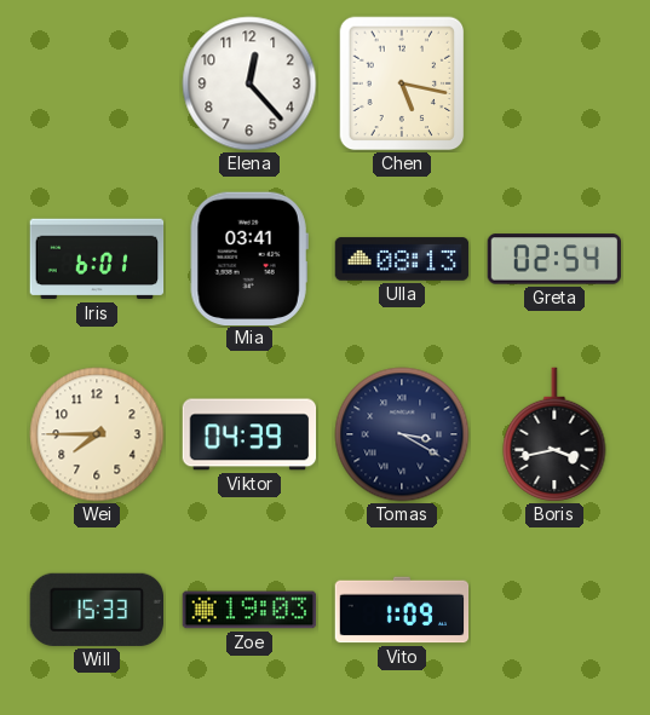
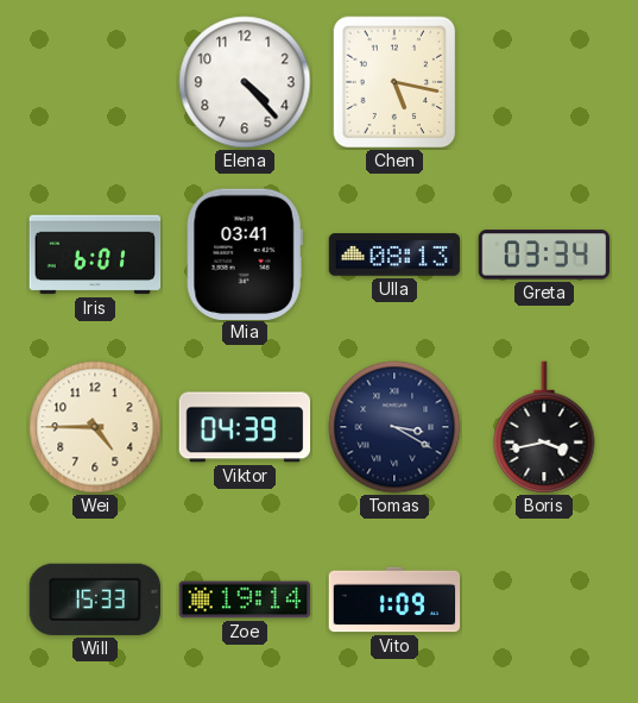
Elena: 12:23 -> 4:23 (245, 82)
Greta: 02:54 -> 03:34 (543, 255)
Wei: 7:45 -> 4:45 (95, 427)
Zoe: 19:03 -> 19:14 (245, 600)
